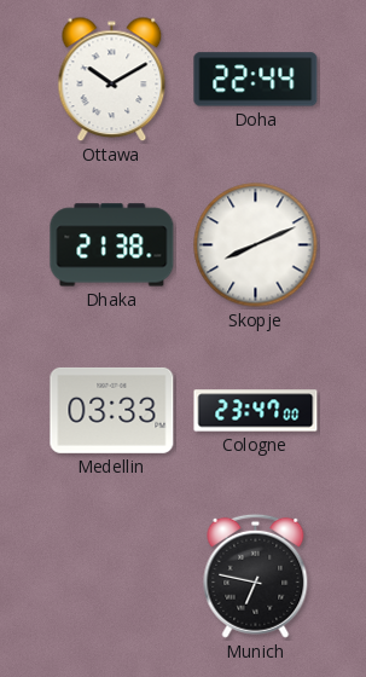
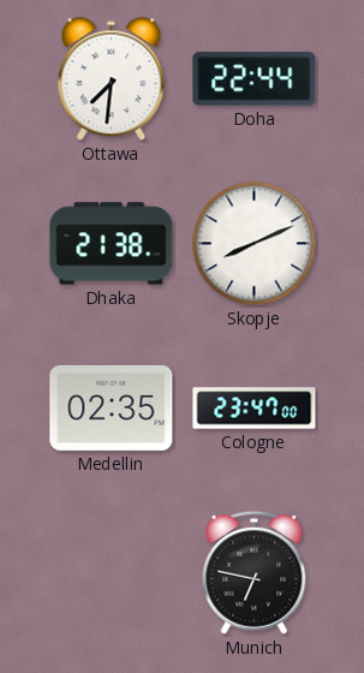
Ottawa: 10:10 -> 7:31 (112, 79)
Medellin: 03:33 -> 02:35 (112, 407)
